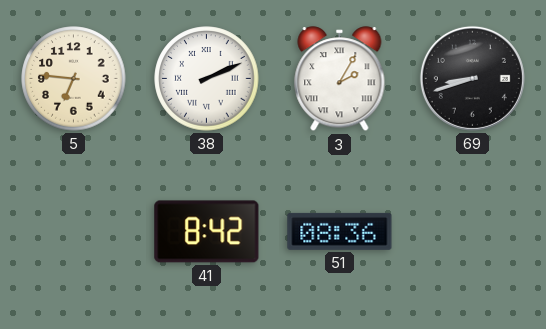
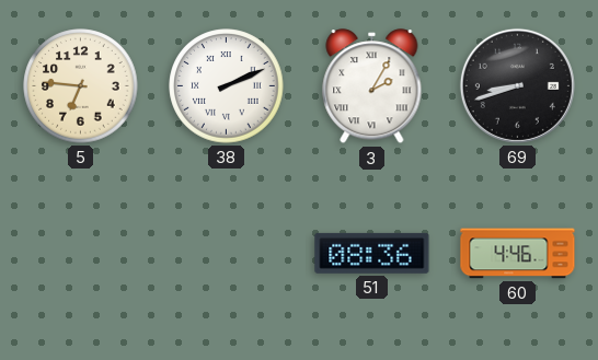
41: 8:42 -> none (207, 232)
60: none -> 4:46 (518, 254)
